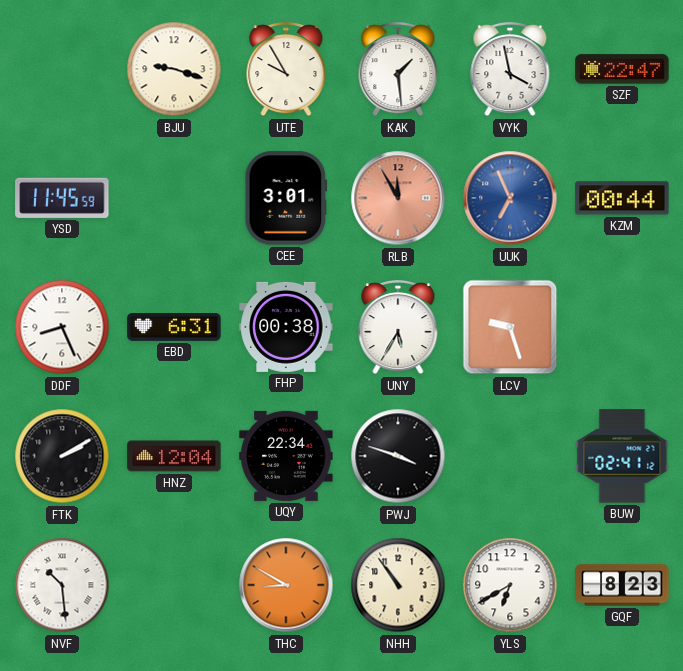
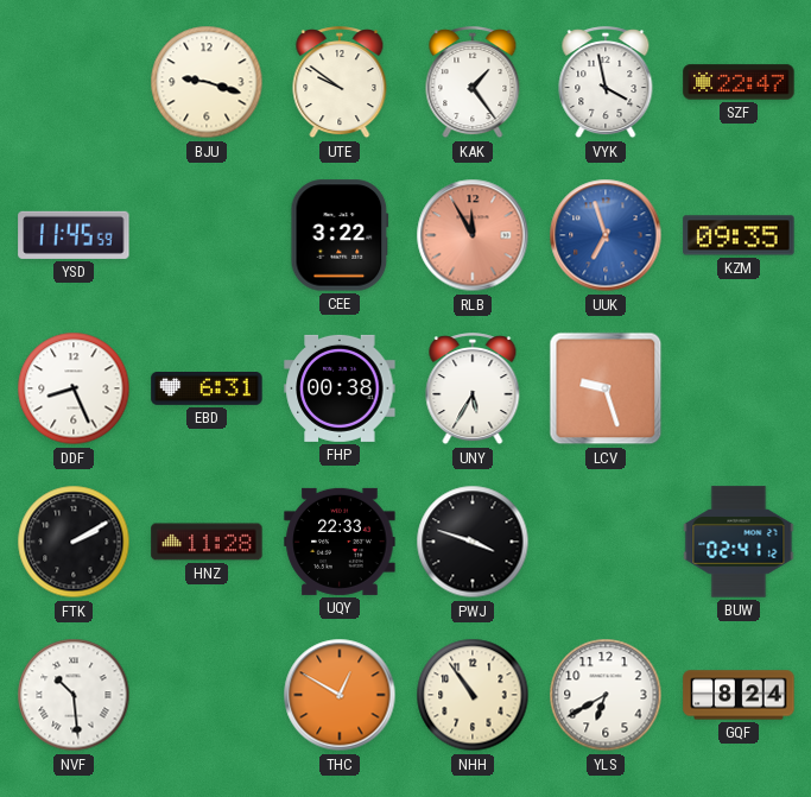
UTE: 9:55 -> 9:51 (340, 83)
KAK: 1:29 -> 1:24 (473, 83)
CEE: 3:01 -> 3:22 (340, 235)
UUK: 6:56 -> 6:57 (606, 235)
KZM: 00:44 -> 09:35 (739, 235)
HNZ: 12:04 -> 11:28 (207, 542)
UQY: 22:34 -> 22:33 (340, 542)
THC: 8:50 -> 12:50 (340, 695)
GQF: 8:23 -> 8:24 (739, 695)
